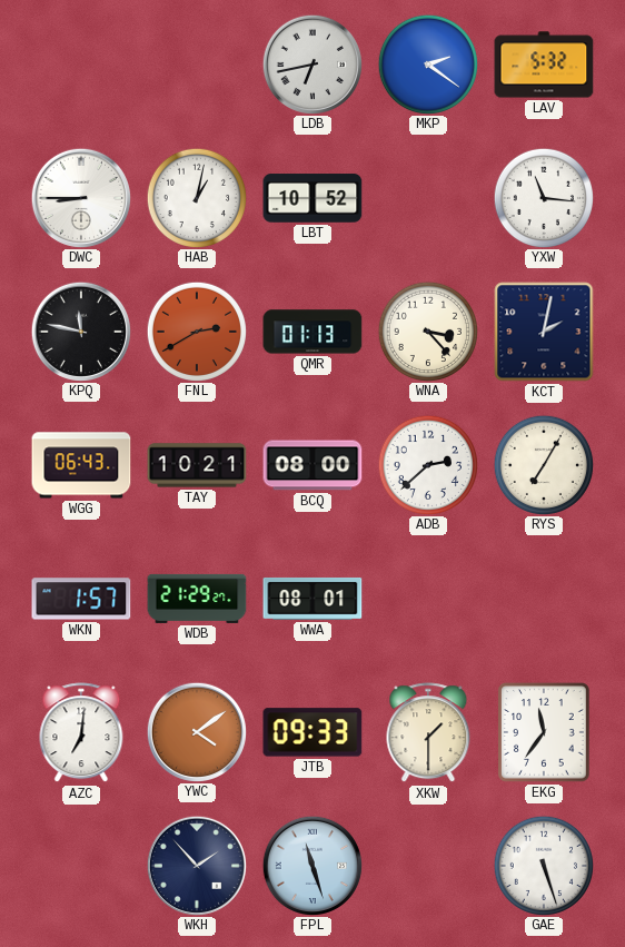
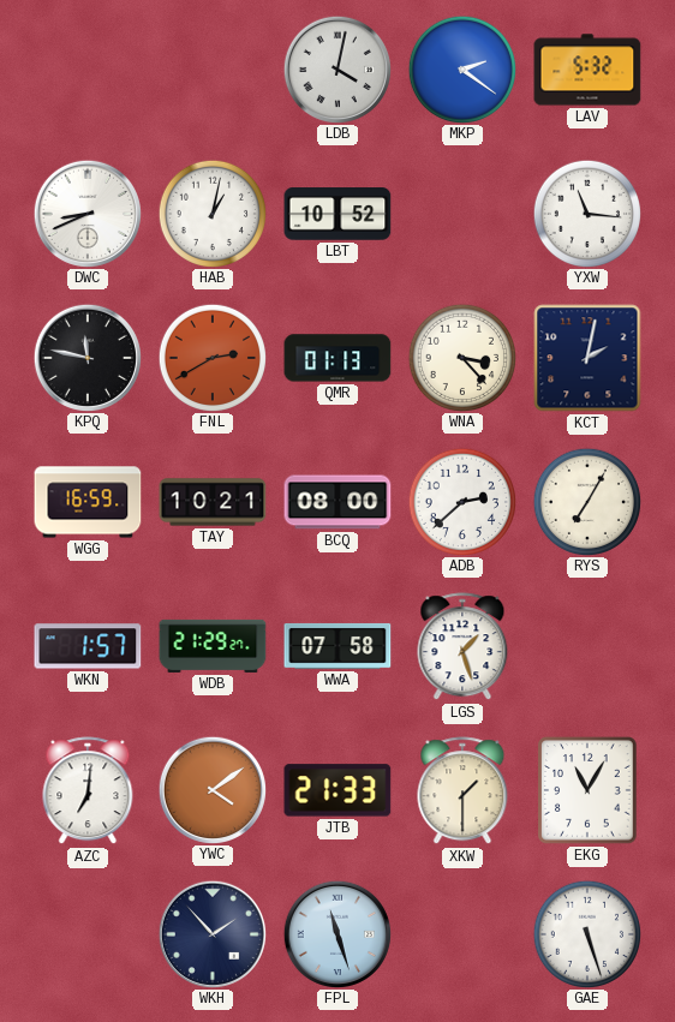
LDB: 6:43 -> 4:02 (336, 68)
DWC: 8:45 -> 8:41 (86, 213)
WGG: 06:43 -> 16:59 (88, 502)
WWA: 08:01 -> 07:58 (337, 646)
LGS: none -> 1:27 (462, 647)
JTB: 09:33 -> 21:33 (337, 790)
EKG: 11:36 -> 11:05 (587, 790)
